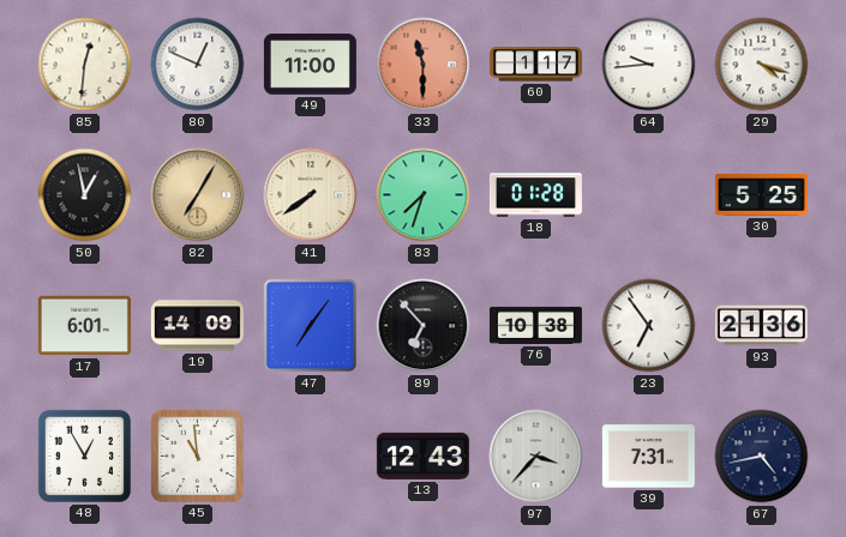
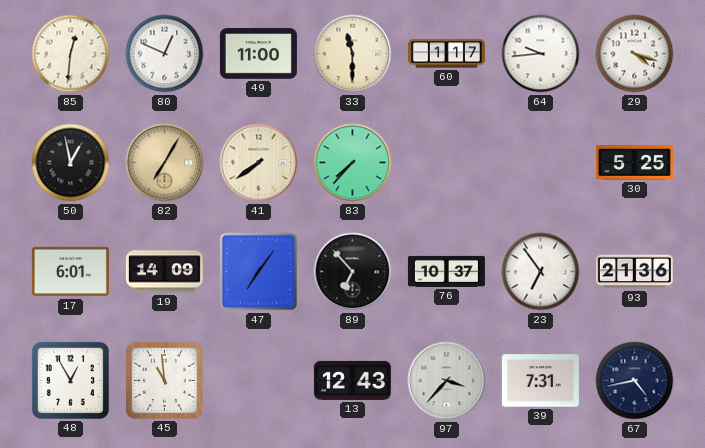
33 dial: salmon -> cream (353, 54)
83: 7:33 -> 7:37 (353, 163)
18: 01:28 -> none (535, 195)
76: 10:38 -> 10:37 (446, 271)
